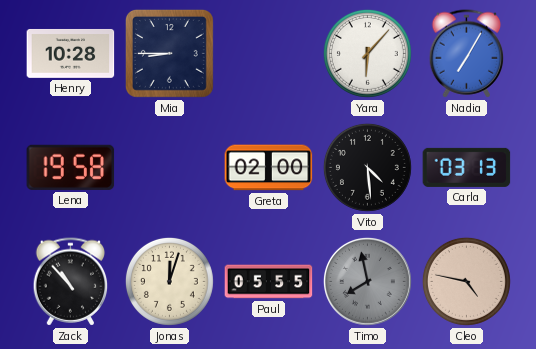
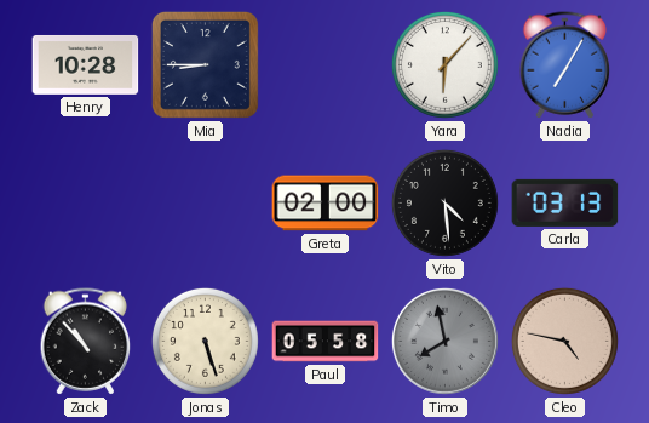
Lena: 19:58 -> none (71, 167)
Jonas: 12:03 -> 5:27 (205, 341)
Paul: 05:55 -> 05:58 (326, 342)
